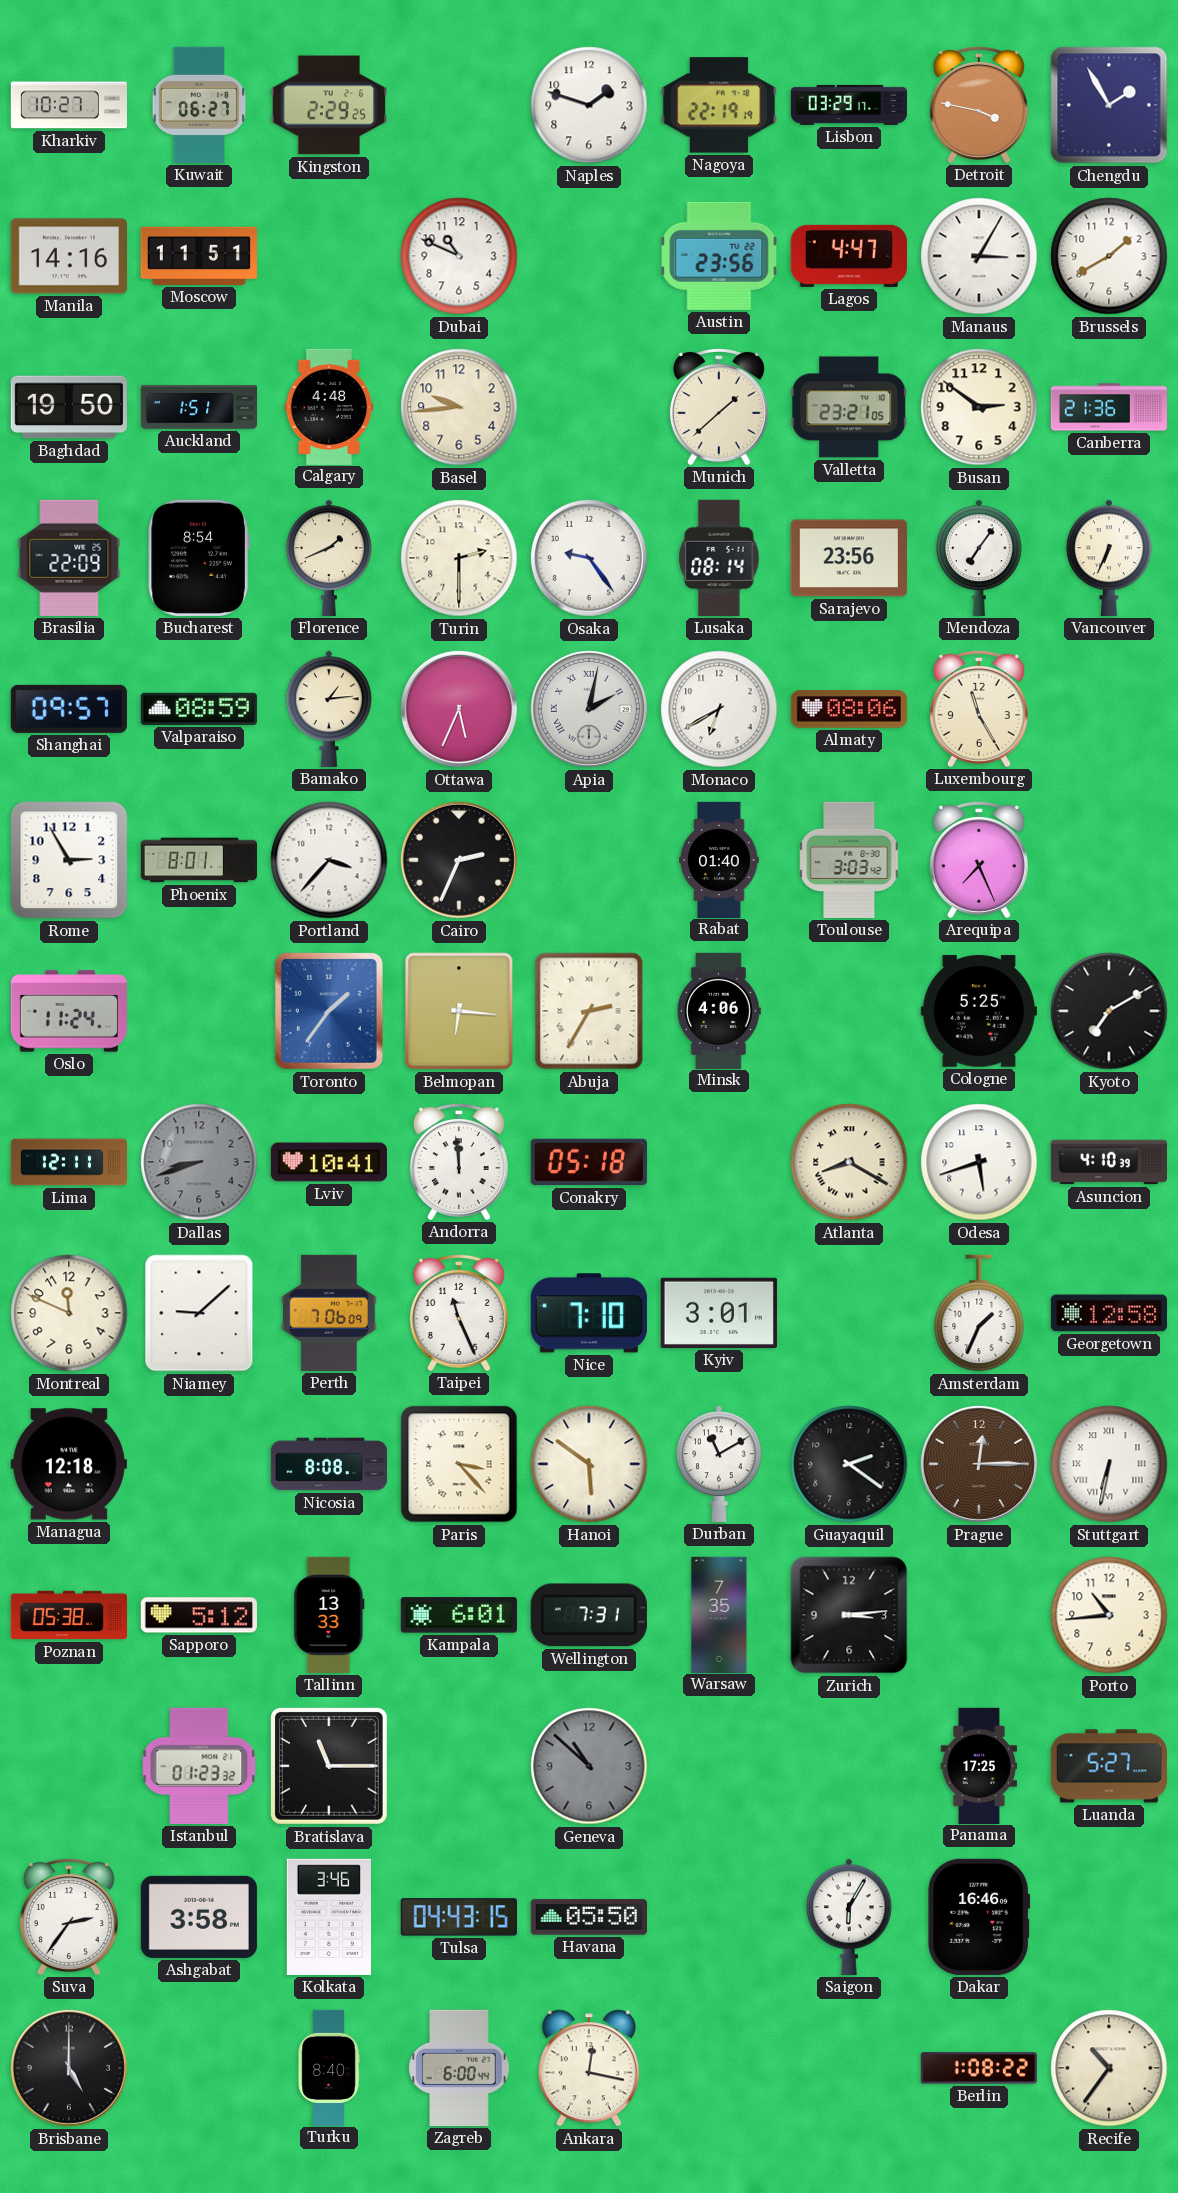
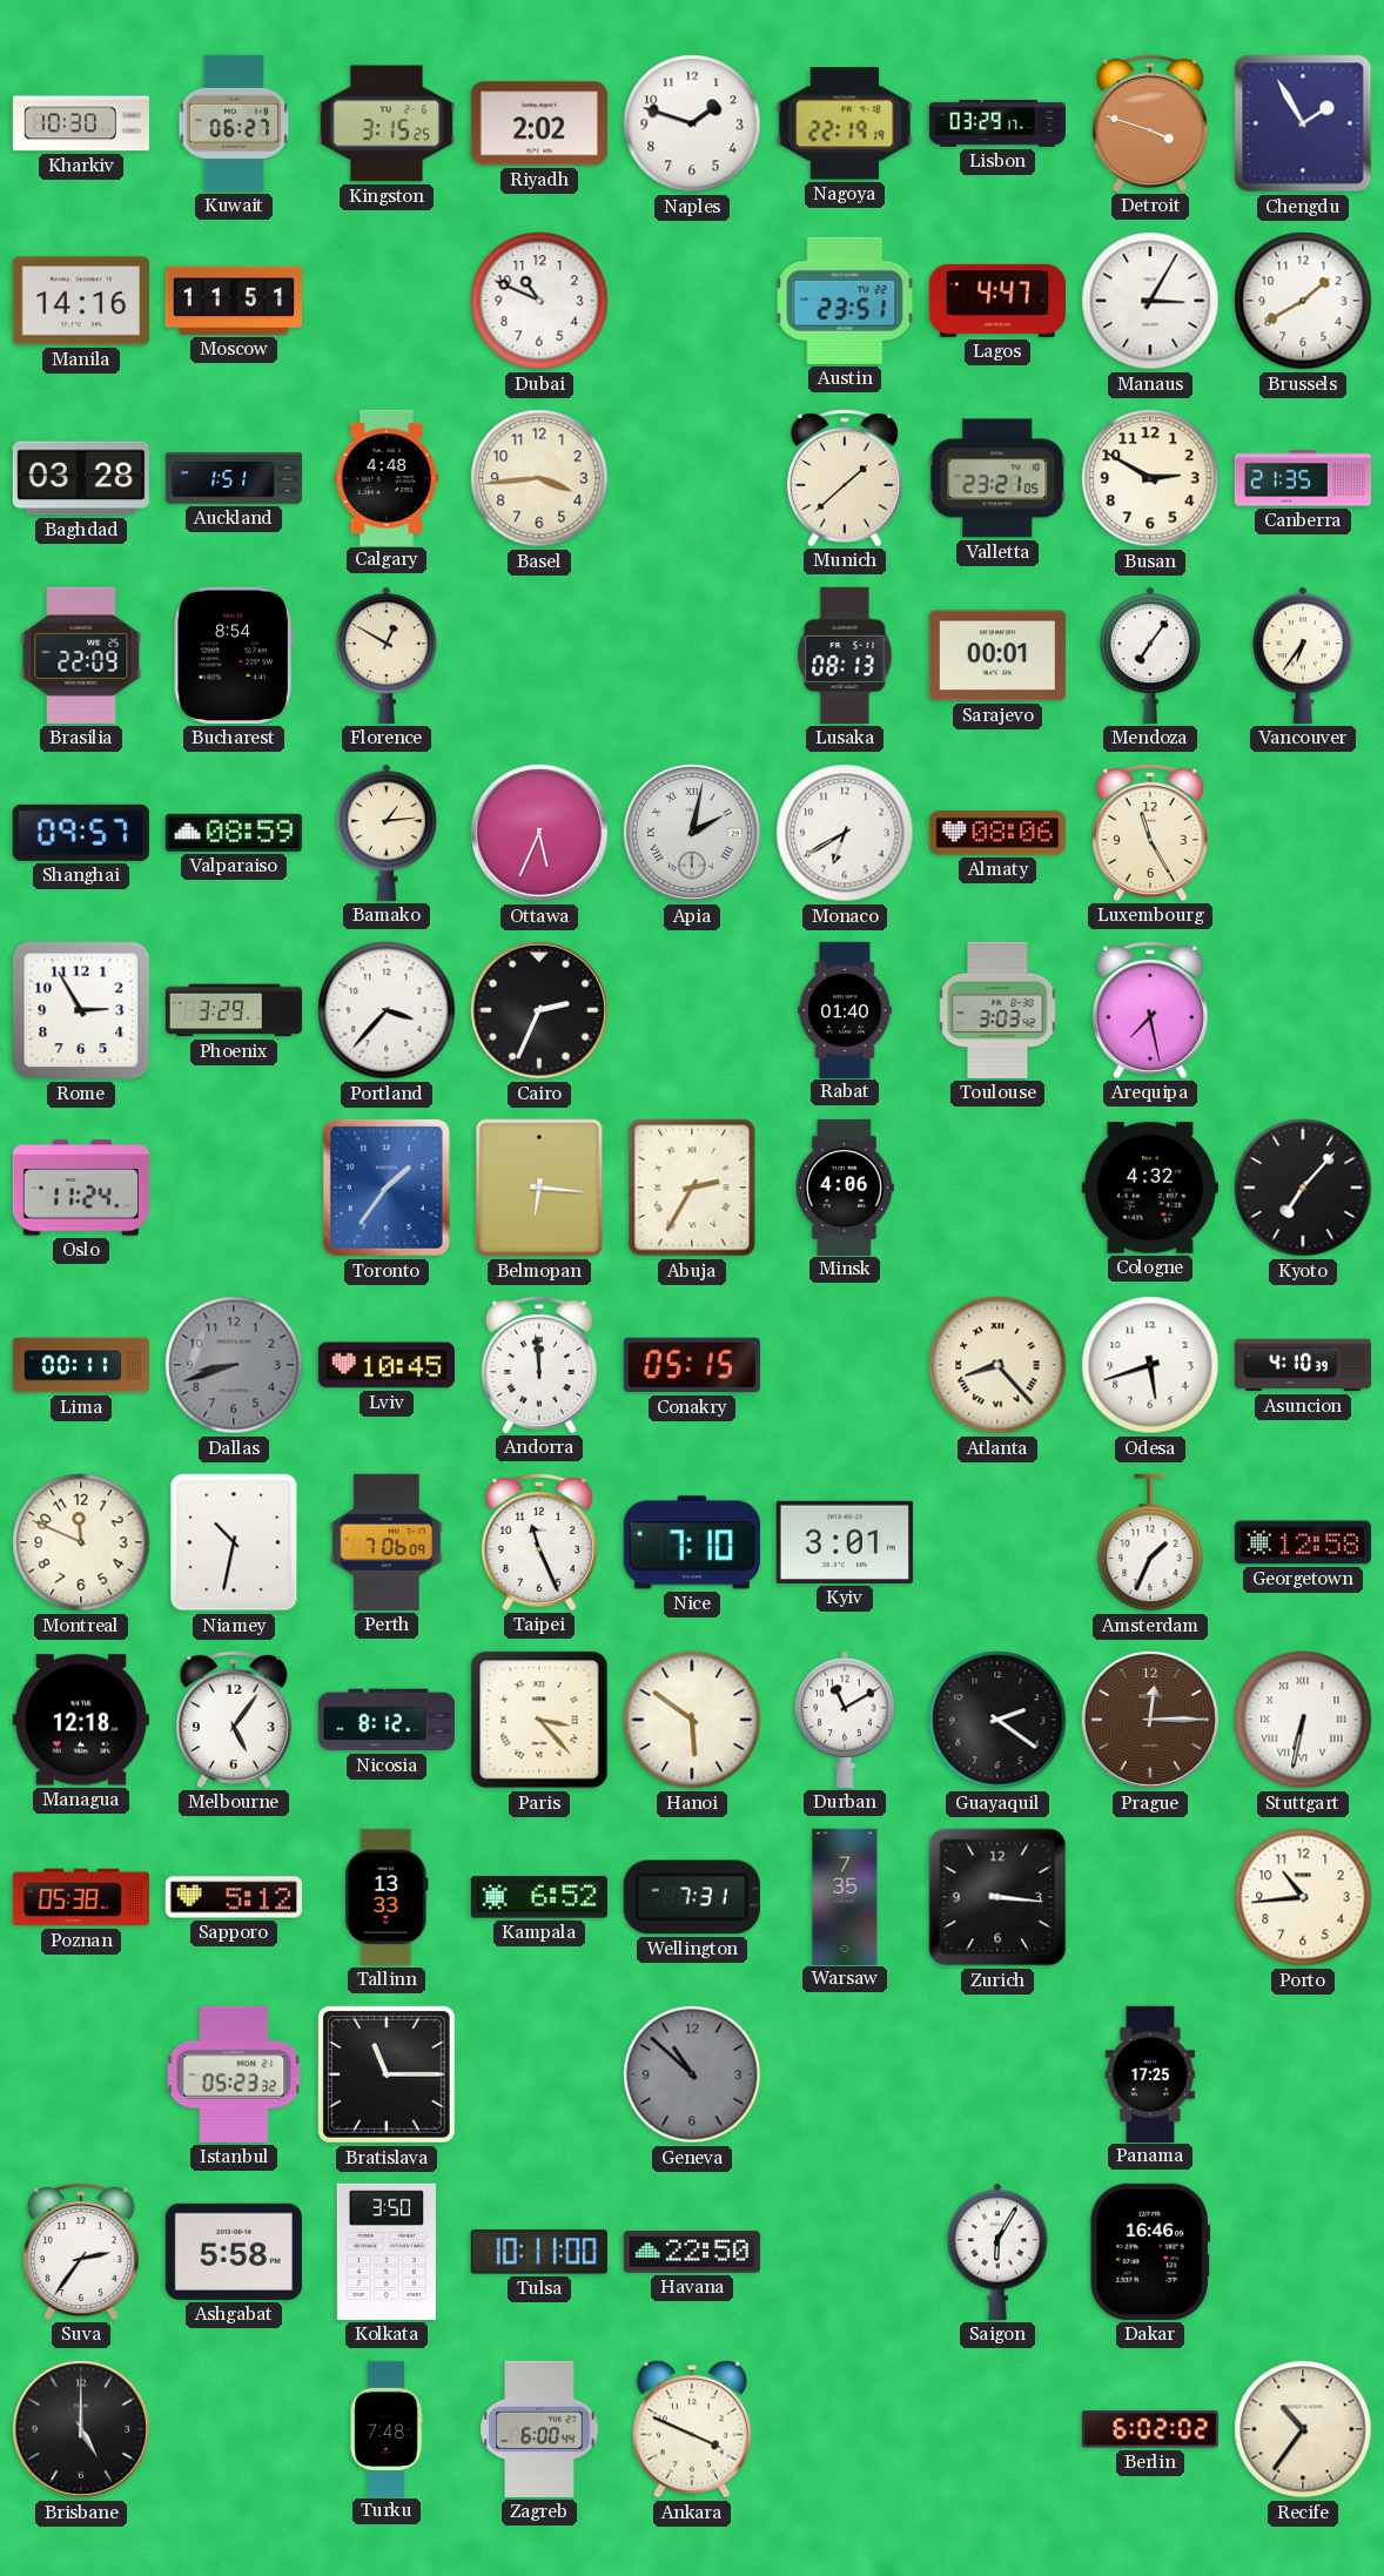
Kharkiv: 10:27 -> 10:30 (81, 123)
Kingston: 2:29 -> 3:15 (387, 123)
Riyadh: none -> 2:02 (539, 123)
Detroit: 3:47 -> 3:48 (1150, 122)
Austin: 23:56 -> 23:51 (845, 301)
Baghdad: 19:50 -> 03:28 (81, 478)
Basel: 9:44 -> 3:44 (539, 478)
Busan: 2:51 -> 2:50 (1150, 478)
Canberra: 21:36 -> 21:35 (1302, 478)
Florence: 1:41 -> 12:50 (387, 655)
Turin: 2:30 -> none (459, 558)
Osaka: 9:24 -> none (589, 558)
Lusaka: 08:14 -> 08:13 (845, 655)
Sarajevo: 23:56 -> 00:01 (997, 655)
Vancouver: 6:34 -> 6:36 (1303, 655)
Phoenix: 8:01 -> 3:29 (233, 1010)
Arequipa: 7:26 -> 7:28 (1150, 1009)
Cologne: 5:25 -> 4:32 (1150, 1188)
Kyoto: 7:10 -> 7:07 (1303, 1188)
Lima: 12:11 -> 00:11 (80, 1365)
Lviv: 10:41 -> 10:45 (387, 1365)
Conakry: 05:18 -> 05:15 (692, 1365)
Atlanta: 8:20 -> 8:23 (997, 1365)
Niamey: 9:08 -> 10:32 (234, 1542)
Melbourne: none -> 5:06 (234, 1719)
Nicosia: 8:08 -> 8:12 (387, 1720)
Kampala: 6:01 -> 6:52 (539, 1897)
Zurich: 3:14 -> 3:16 (997, 1897)
Istanbul: 01:23 -> 05:23 (234, 2074)
Luanda: 5:27 -> none (1109, 1766)
Ashgabat: 3:58 -> 5:58 (234, 2252)
Kolkata: 3:46 -> 3:50 (387, 2252)
Tulsa: 04:43 -> 10:11 (539, 2252)
Havana: 05:50 -> 22:50 (692, 2252)
Turku: 8:40 -> 7:48 (387, 2428)
Ankara: 12:17 -> 3:49 (692, 2429)
Berlin: 1:08 -> 6:02 (1150, 2429)
